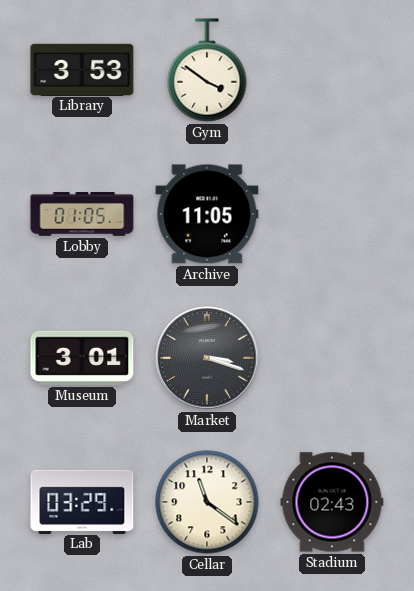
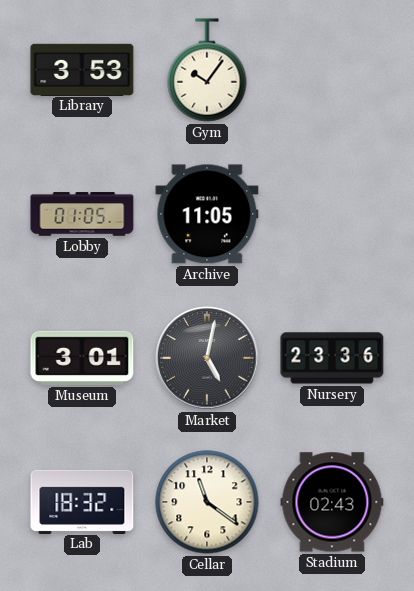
Gym: 3:51 -> 10:06 (207, 70)
Market: 3:18 -> 5:02 (207, 358)
Nursery: none -> 23:36 (332, 358)
Lab: 03:29 -> 18:32 (82, 501)
